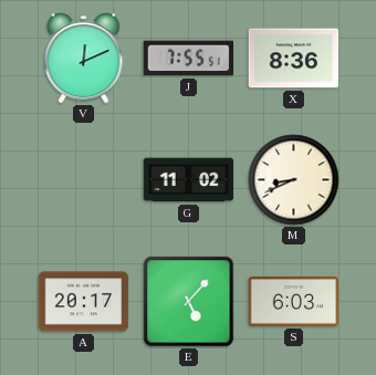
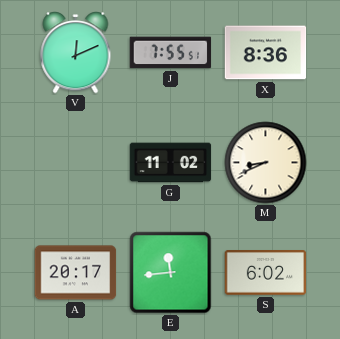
E: 5:07 -> 11:44 (171, 273)
S: 6:03 -> 6:02 (266, 273)
